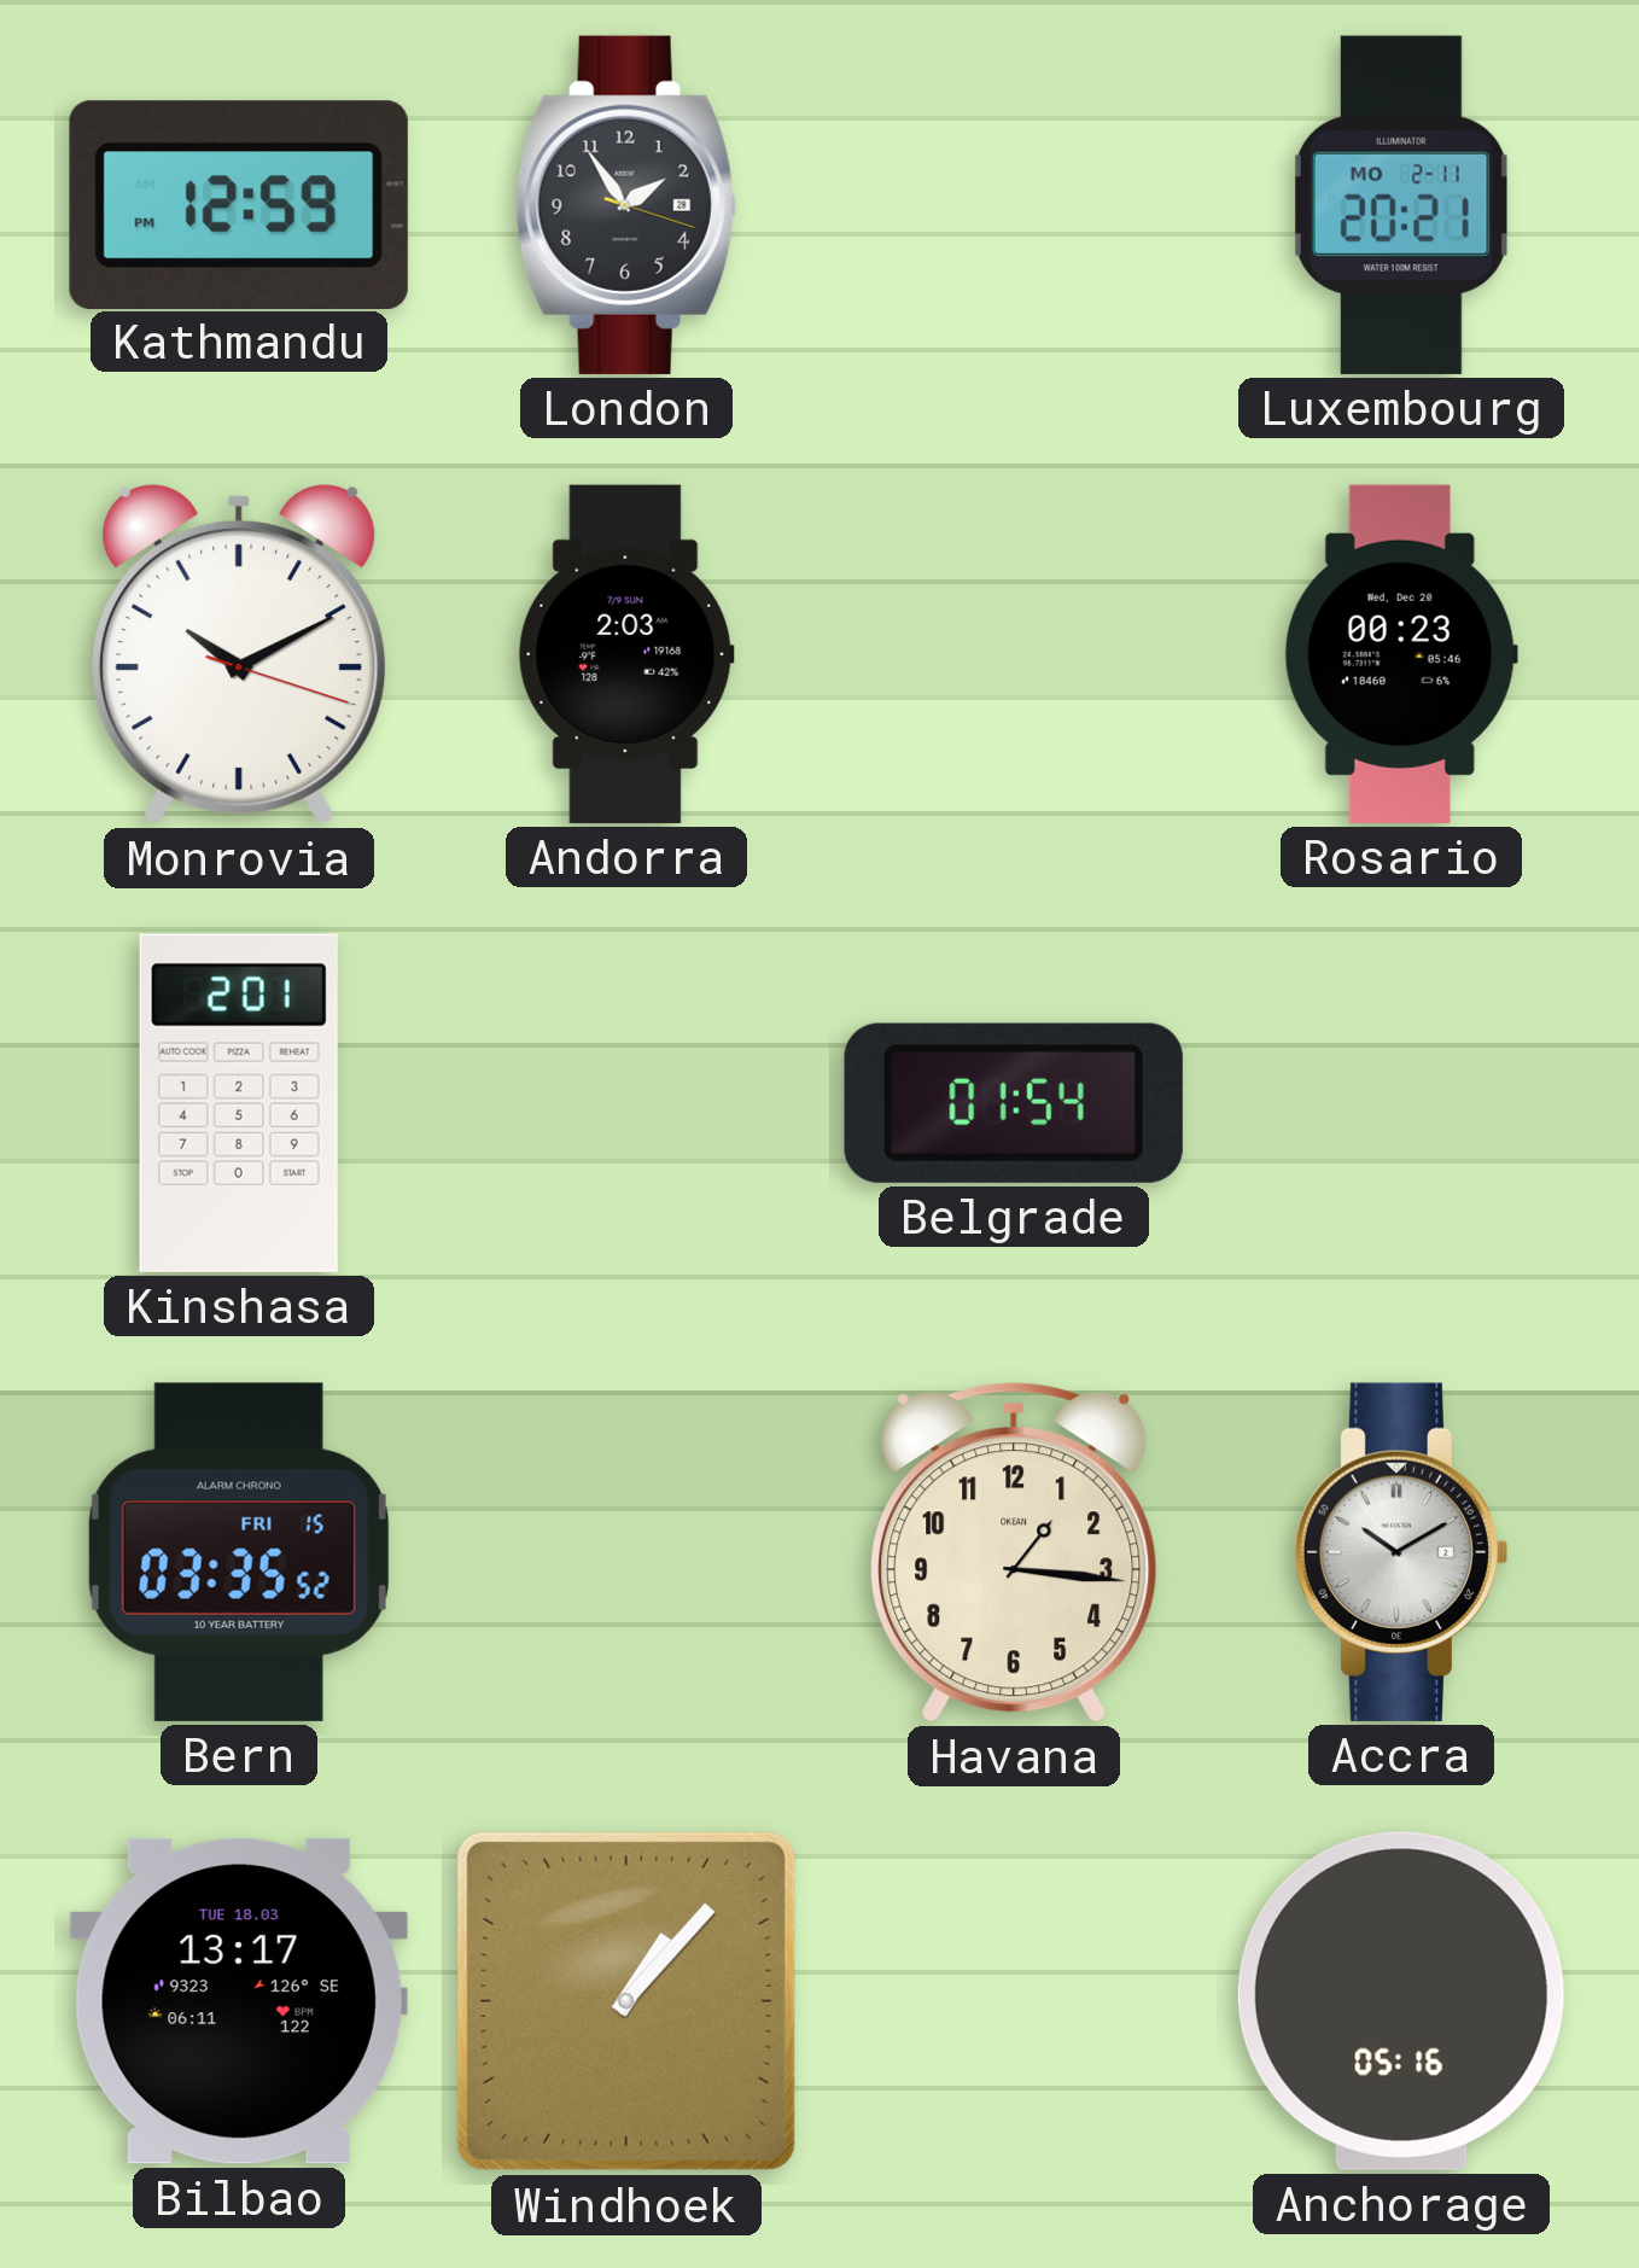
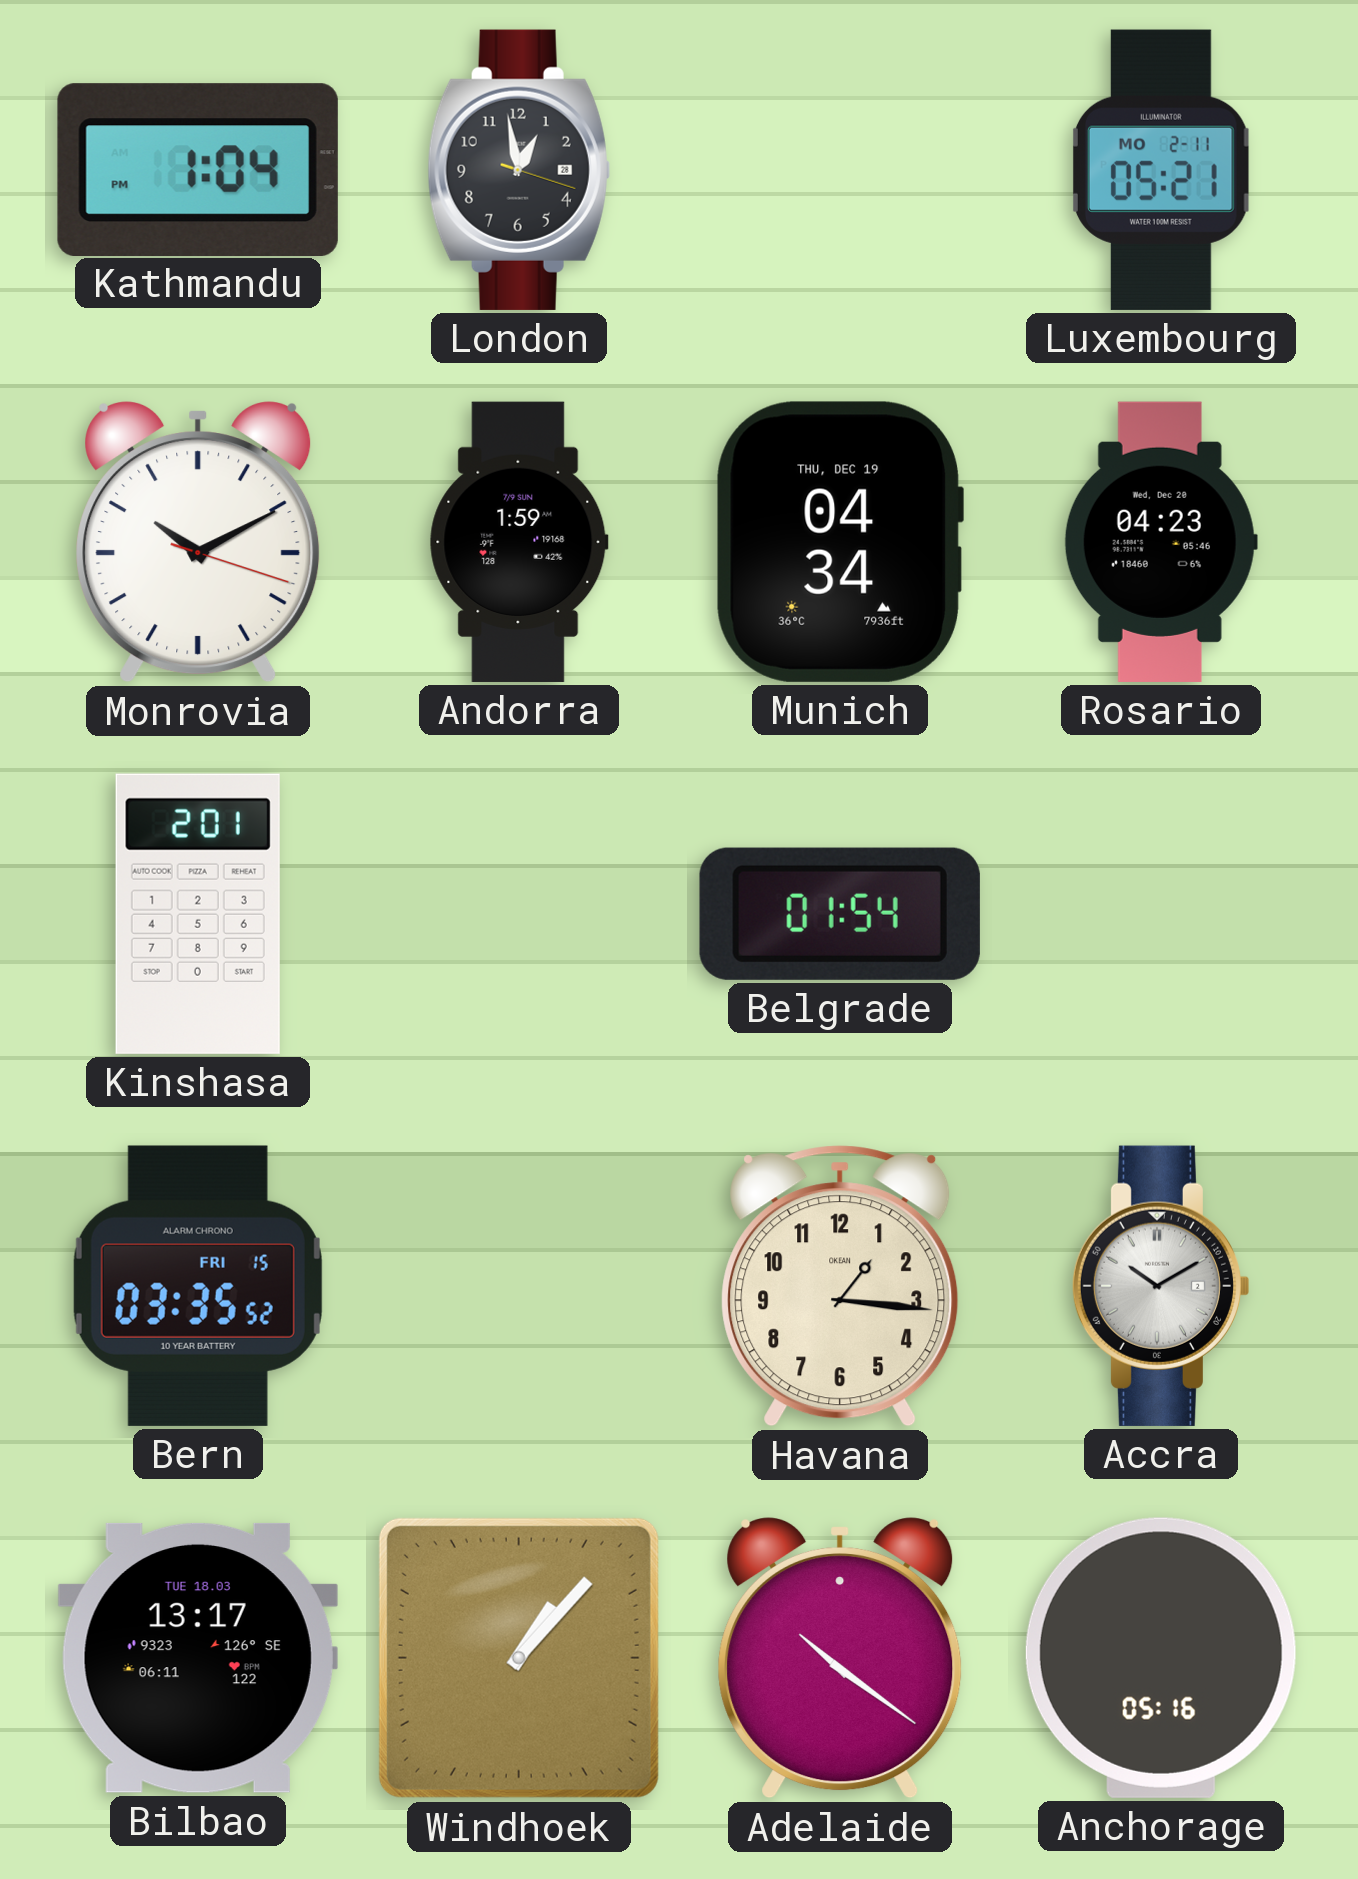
Kathmandu: 12:59 -> 1:04 (198, 169)
London: 1:54 -> 12:58 (519, 170)
Luxembourg: 20:21 -> 05:21 (1161, 170)
Andorra: 2:03 -> 1:59 (519, 542)
Munich: none -> 04:34 (839, 542)
Rosario: 00:23 -> 04:23 (1161, 542)
Adelaide: none -> 10:21 (840, 1659)
